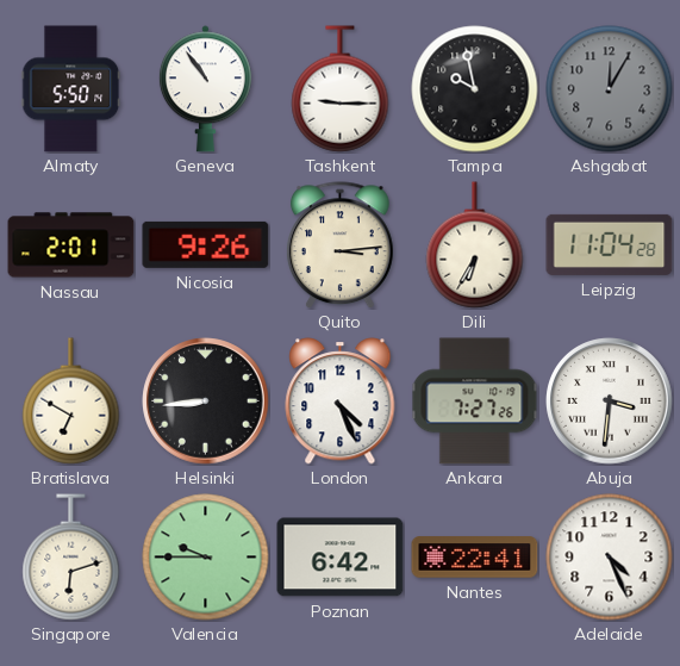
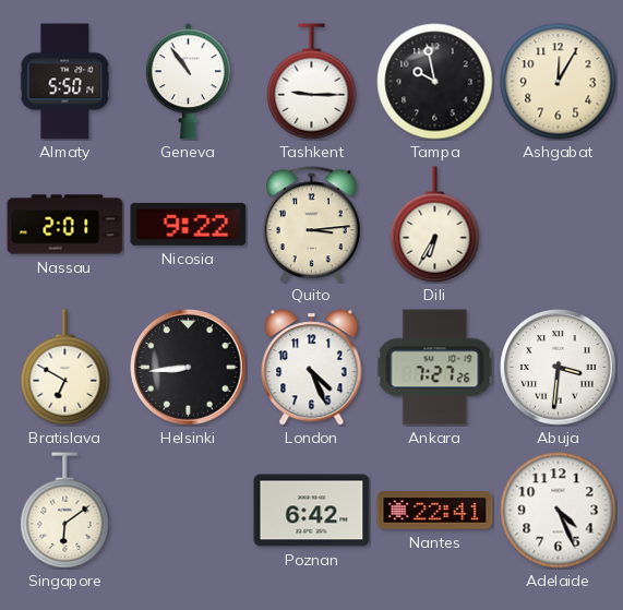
Ashgabat dial: grey -> cream (559, 82)
Nicosia: 9:26 -> 9:22 (189, 224)
Leipzig: 11:04 -> none (610, 244)
Singapore: 6:12 -> 6:09 (65, 511)
Valencia: 9:45 -> none (206, 558)
